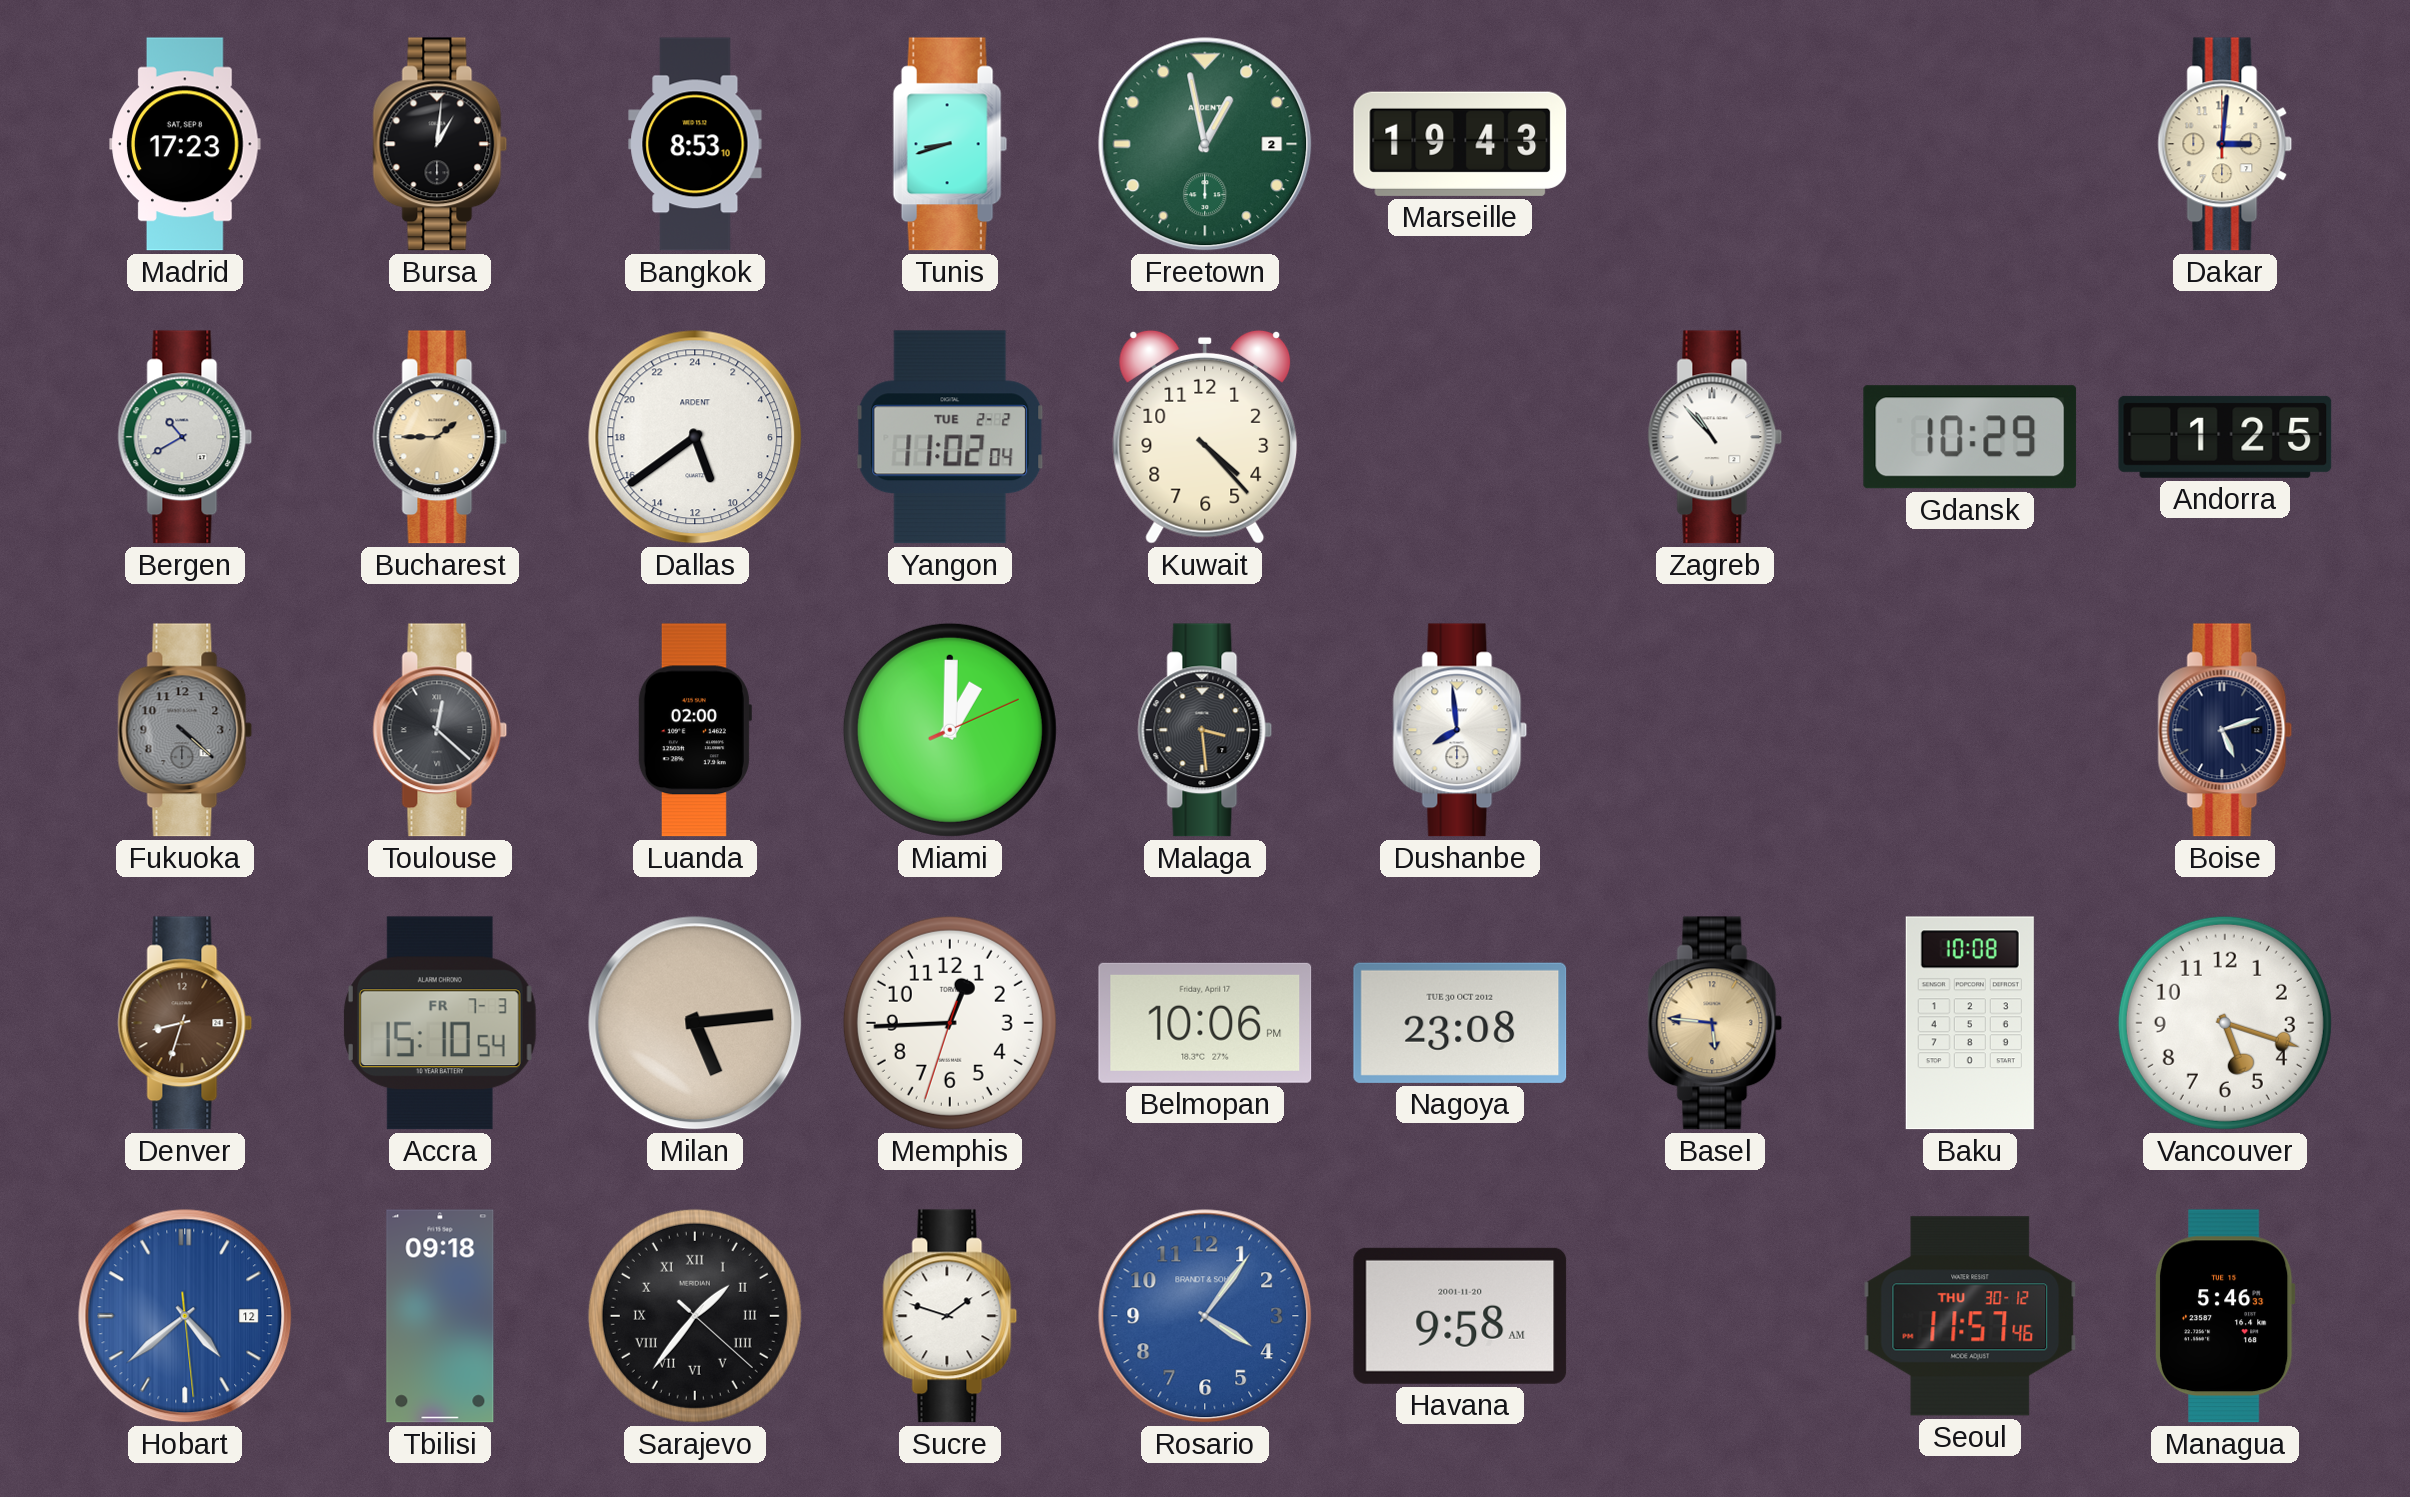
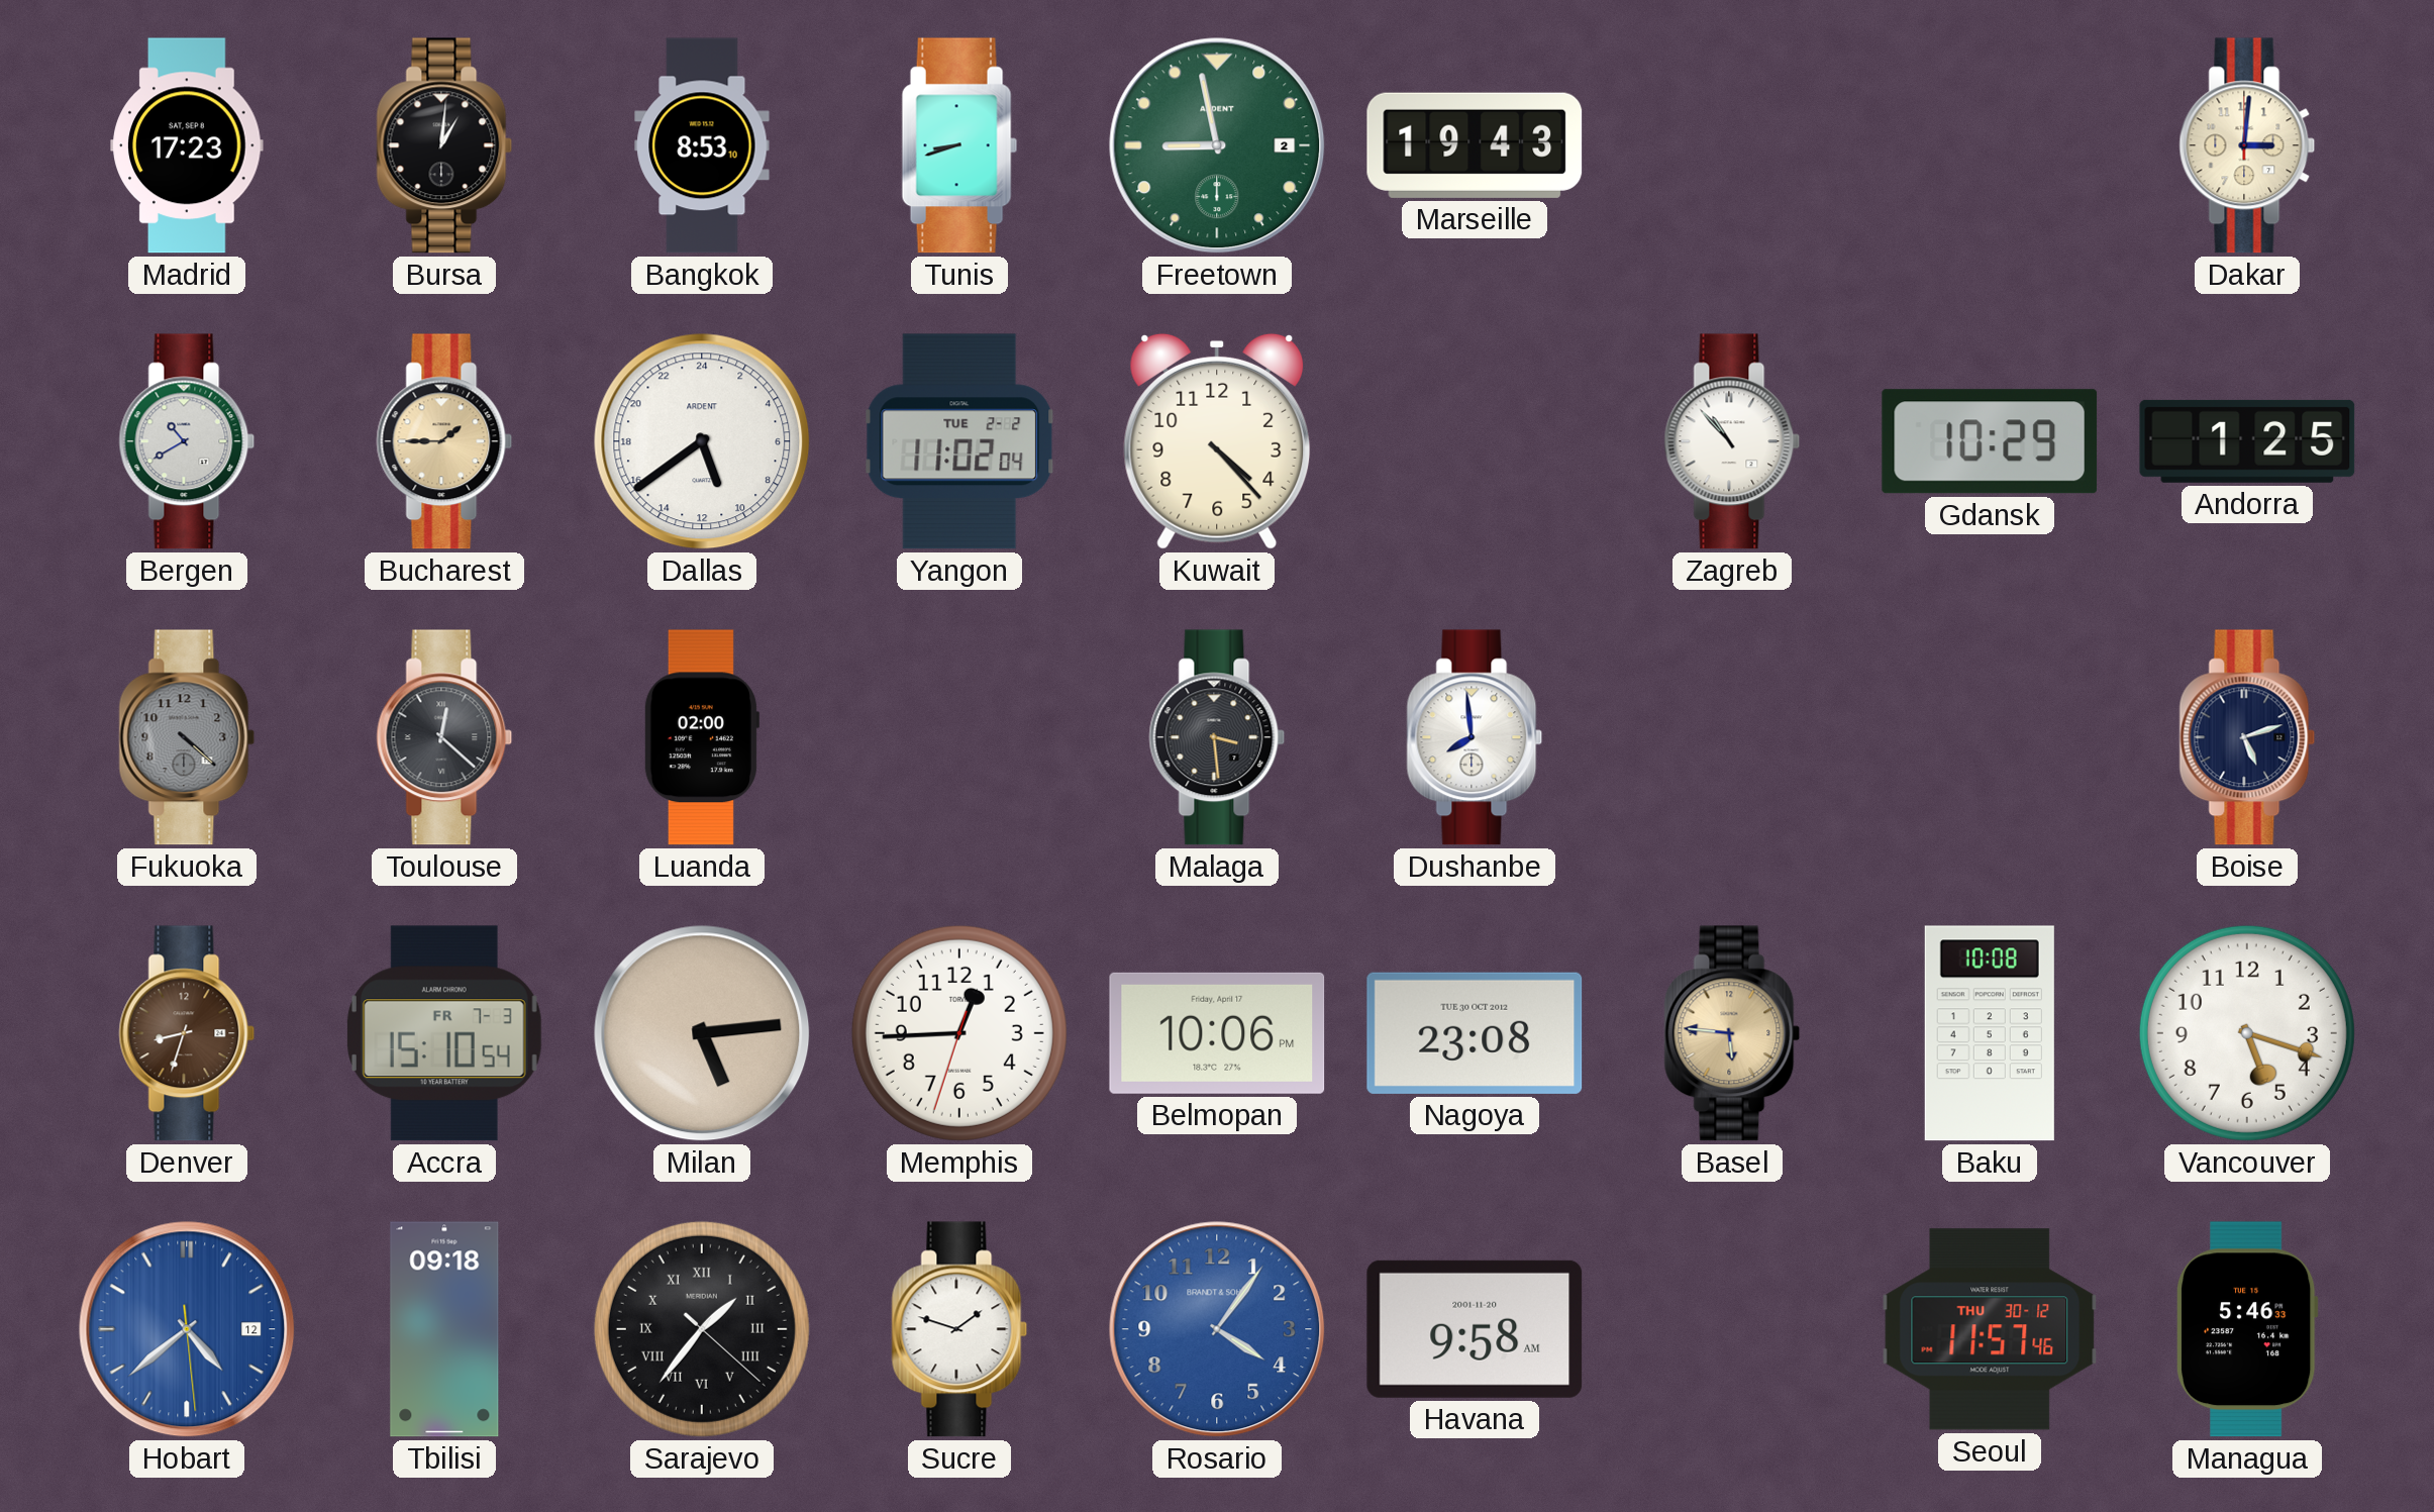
Freetown: 12:58 -> 8:58 (1217, 145)
Miami: 1:00 -> none (950, 730)
